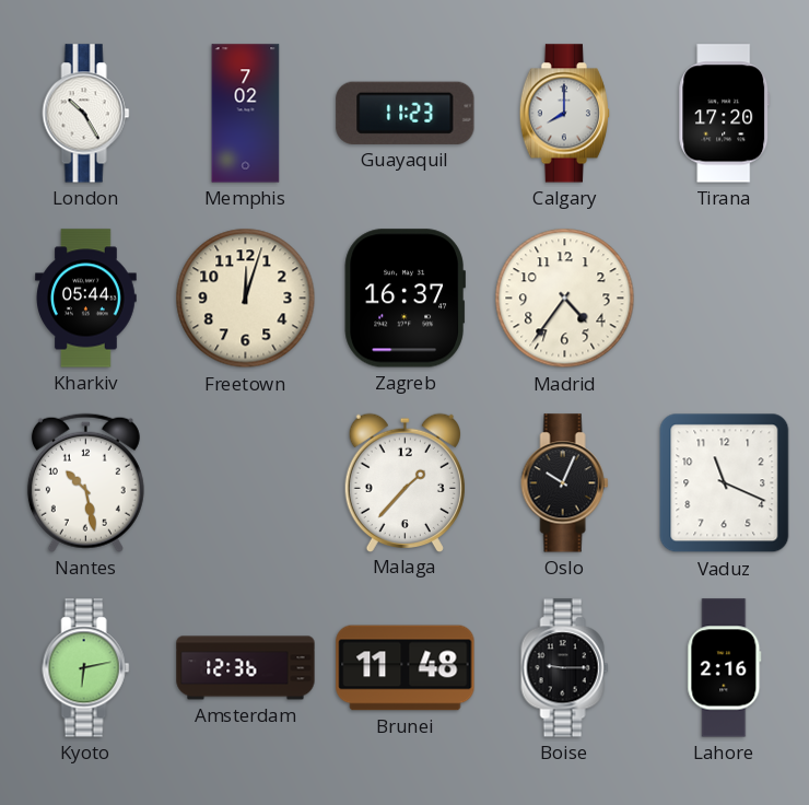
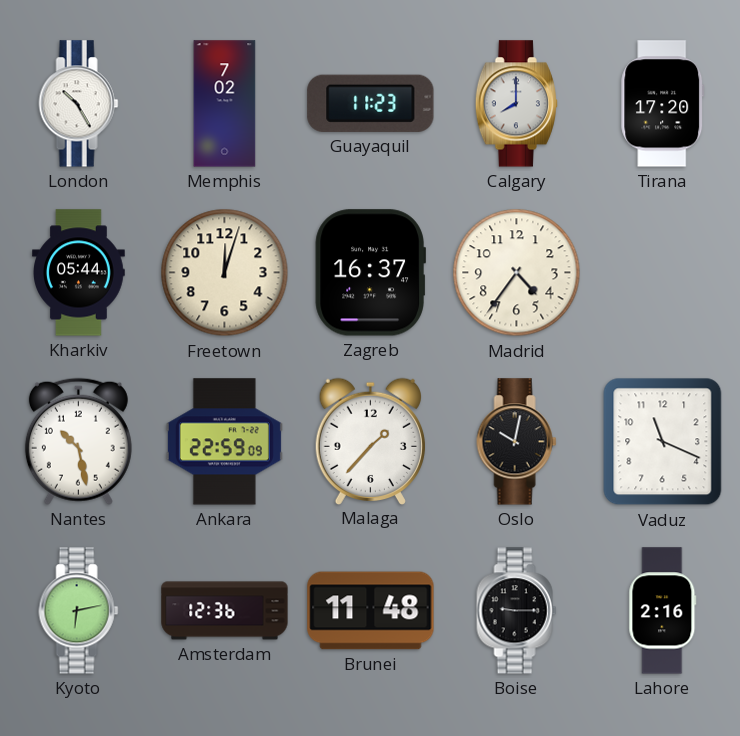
Ankara: none -> 22:59 (224, 442)
Oslo: 10:04 -> 10:02 (517, 442)
